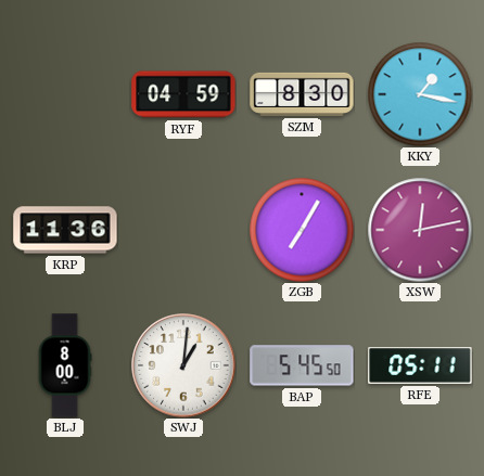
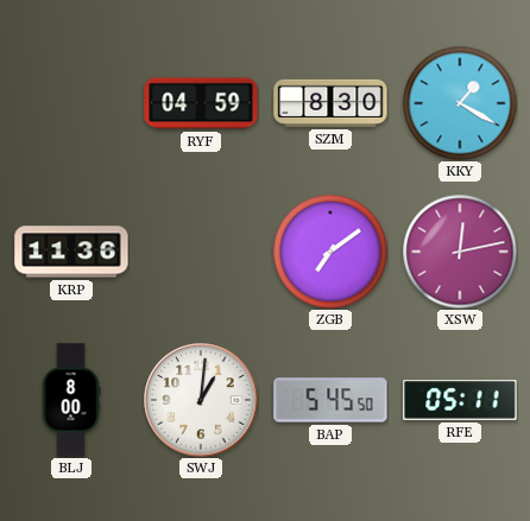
KKY: 1:17 -> 1:20 (460, 103)
ZGB: 7:05 -> 7:09 (330, 252)
